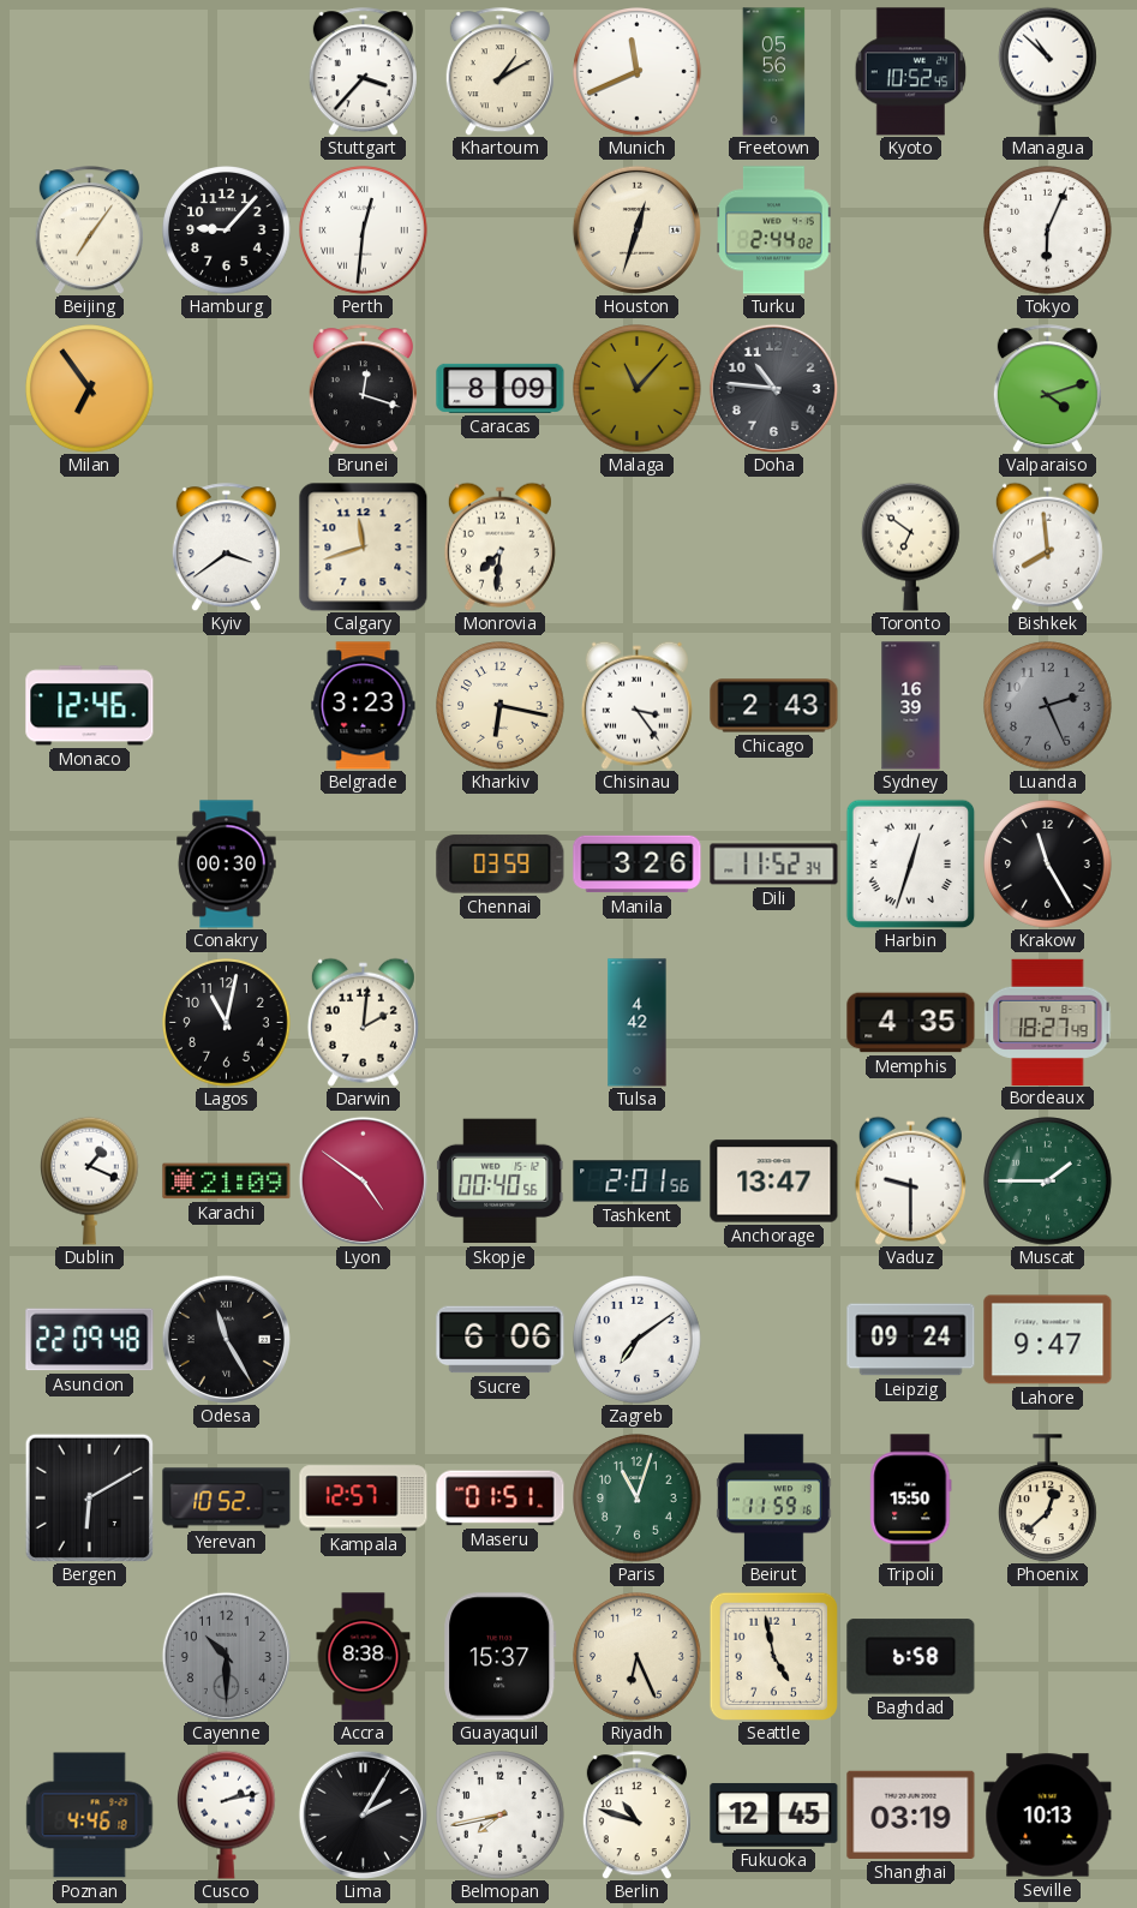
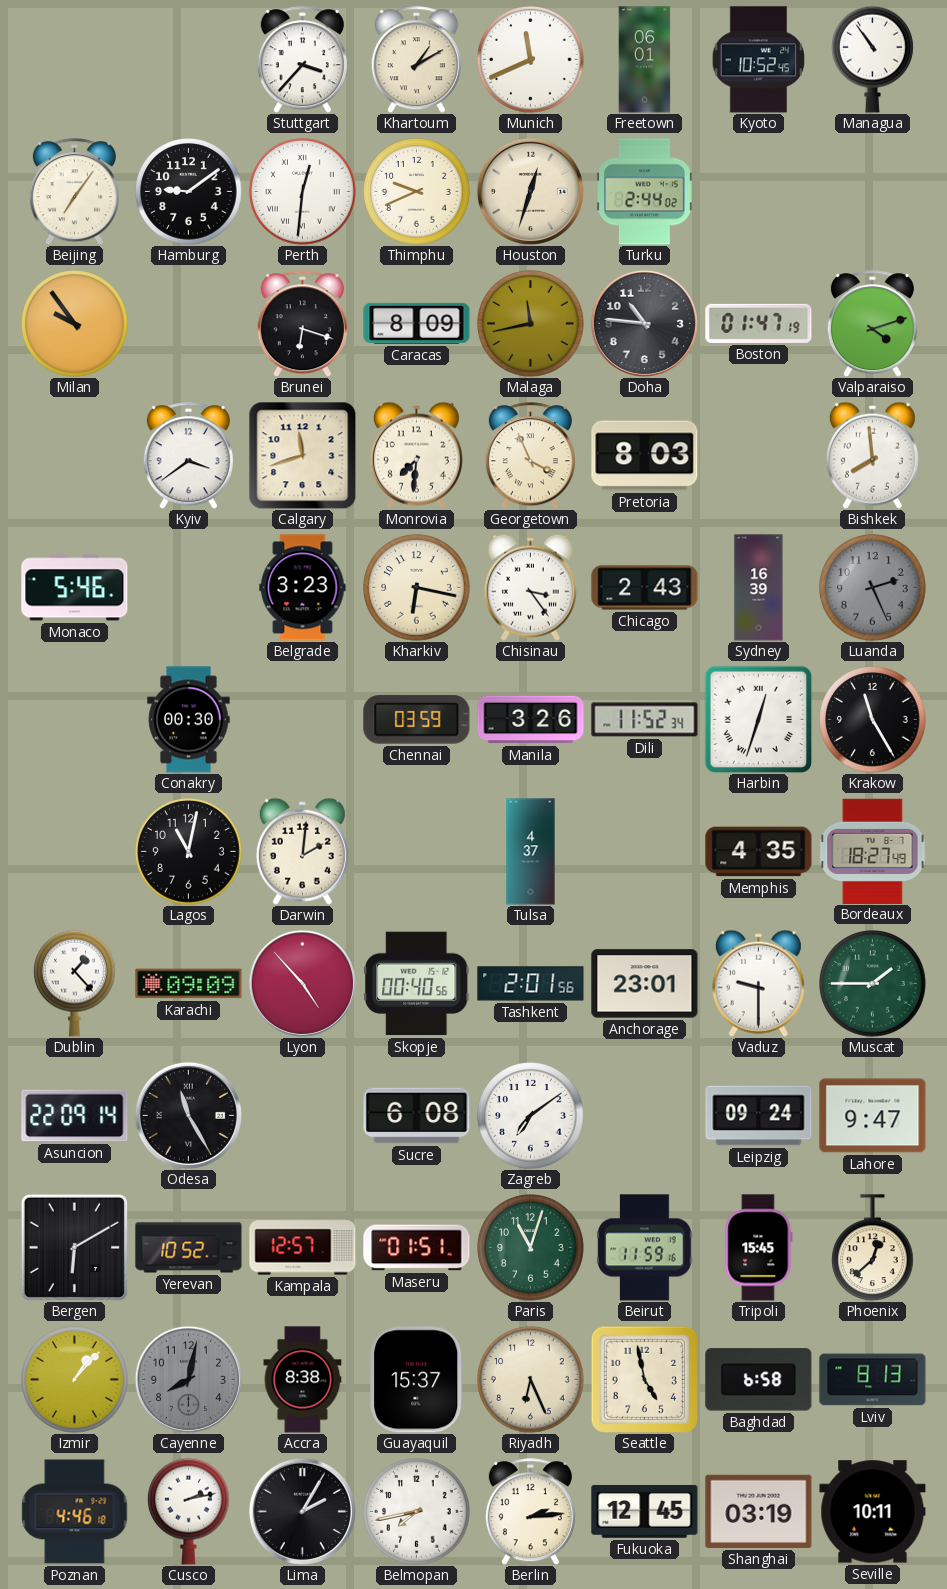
Freetown: 05:56 -> 06:01 (645, 60)
Managua: 10:52 -> 10:54 (873, 59)
Hamburg: 9:07 -> 9:09 (189, 192)
Thimphu: none -> 9:41 (417, 192)
Tokyo: 6:04 -> none (1048, 231)
Milan: 6:54 -> 9:54 (75, 324)
Brunei: 12:18 -> 6:18 (302, 324)
Malaga: 11:07 -> 11:43 (531, 324)
Boston: none -> 01:47 (759, 323)
Georgetown: none -> 3:56 (530, 456)
Pretoria: none -> 8:03 (645, 456)
Toronto: 6:51 -> none (911, 546)
Monaco: 12:46 -> 5:46 (75, 588)
Tulsa: 4:42 -> 4:37 (531, 852)
Dublin: 1:19 -> 1:23 (75, 983)
Karachi: 21:09 -> 09:09 (189, 984)
Lyon: 4:51 -> 4:53 (302, 983)
Anchorage: 13:47 -> 23:01 (645, 984)
Asuncion: 22:09:48 -> 22:09:14 (75, 1116)
Sucre: 6:06 -> 6:08 (417, 1116)
Tripoli: 15:50 -> 15:45 (759, 1248)
Izmir: none -> 1:07 (75, 1380)
Cayenne: 10:30 -> 8:02 (188, 1379)
Lviv: none -> 8:13 (873, 1380)
Berlin: 10:48 -> 2:14 (530, 1512)
Seville: 10:13 -> 10:11 (873, 1512)
